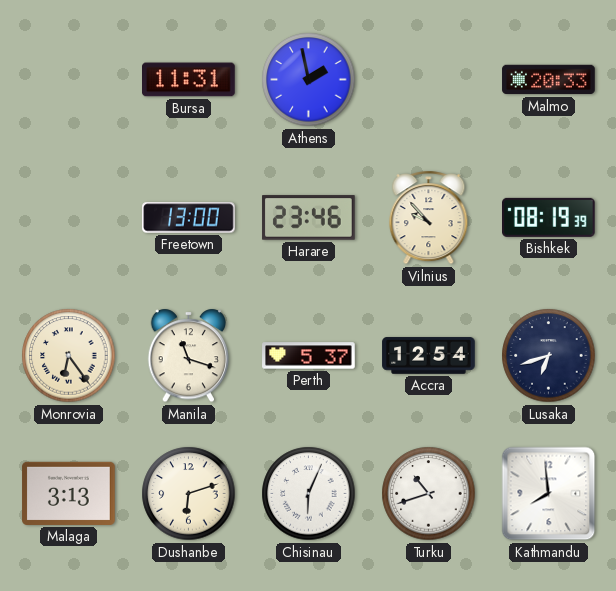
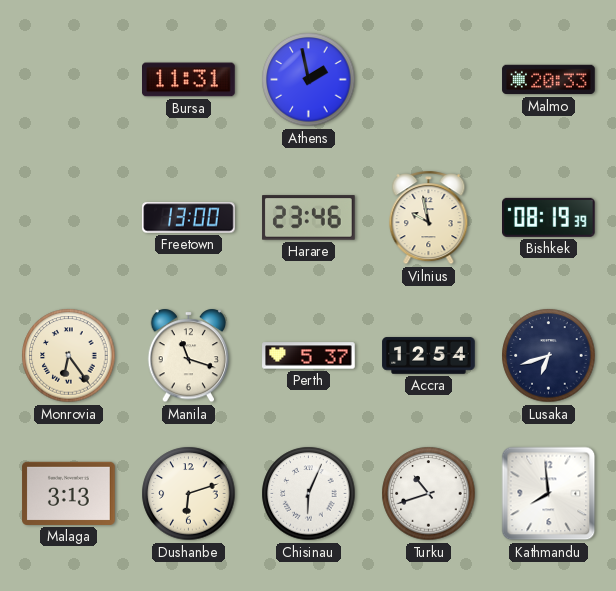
Vilnius: 9:53 -> 9:58 (429, 218)
